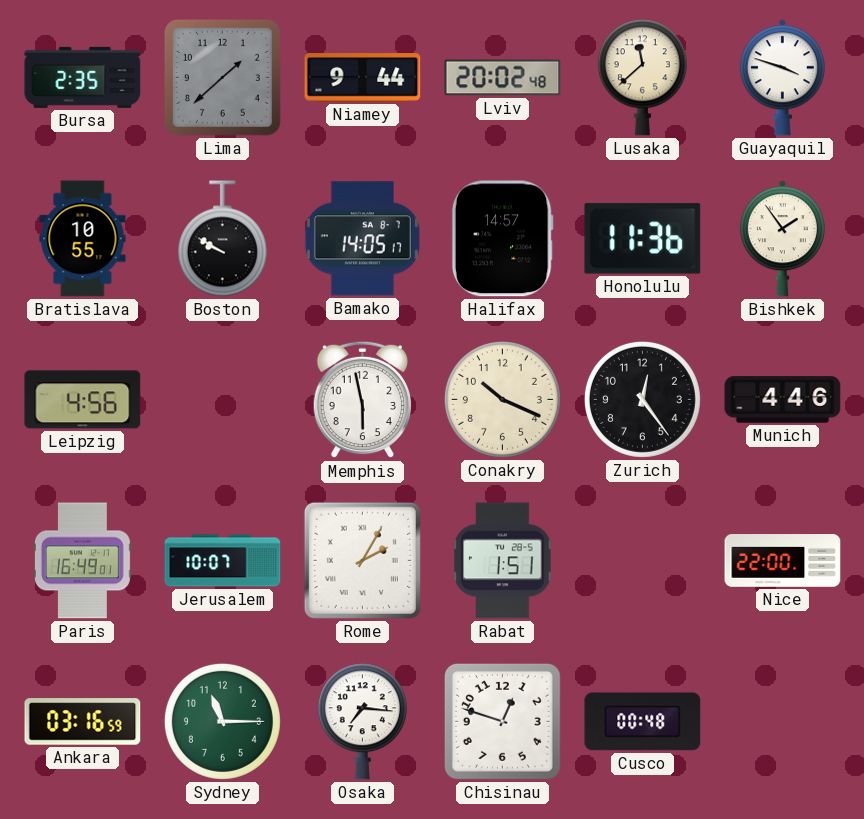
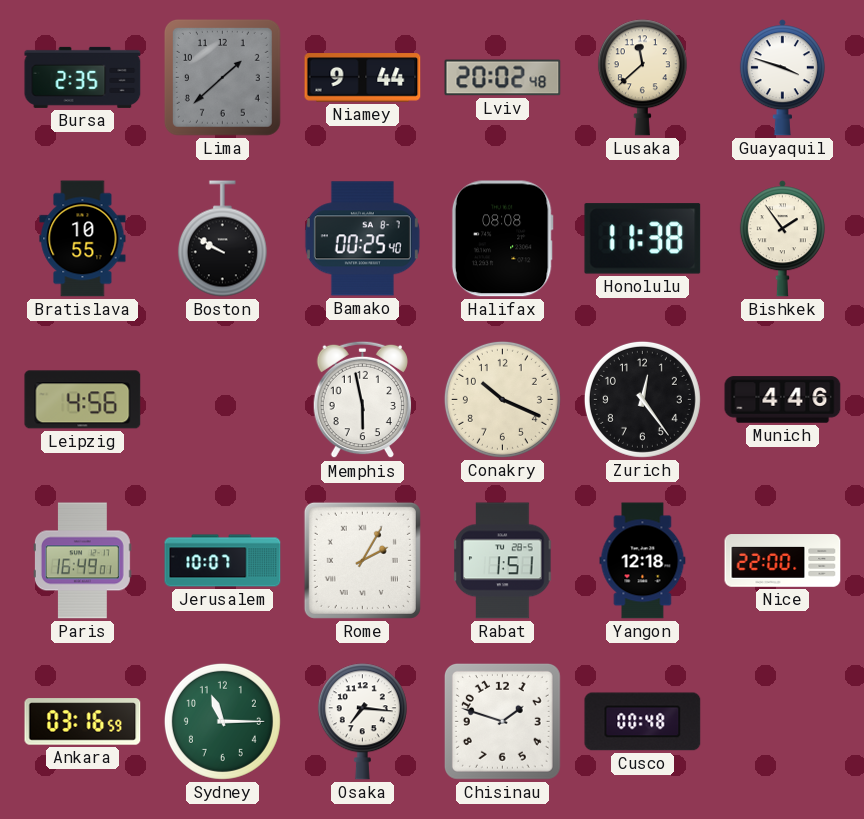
Bamako: 14:05 -> 00:25 (362, 239)
Halifax: 14:57 -> 08:08 (502, 239)
Honolulu: 11:36 -> 11:38 (643, 239)
Yangon: none -> 12:18 (643, 561)
Chisinau: 12:48 -> 1:48 (502, 721)
